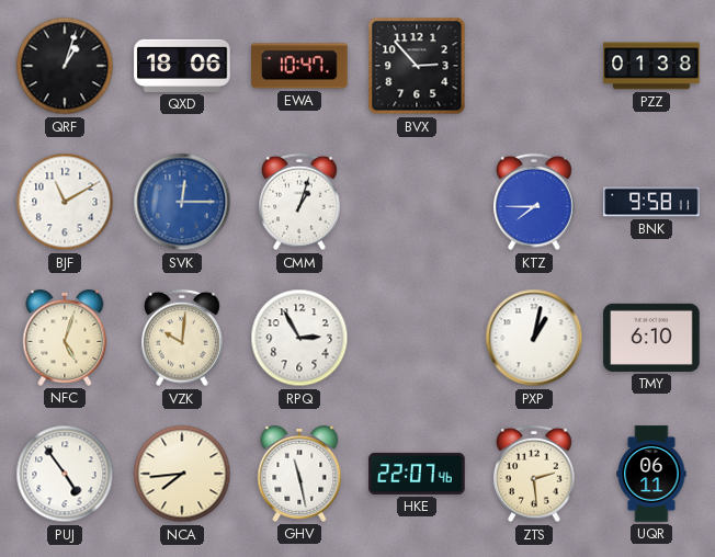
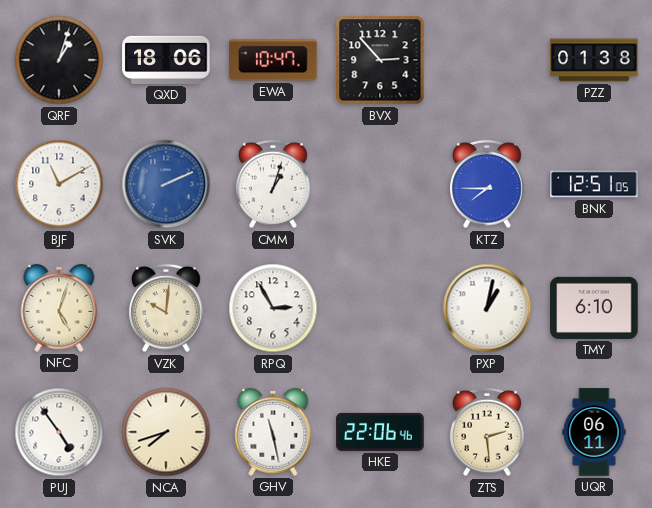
SVK: 12:15 -> 2:11 (166, 184)
BNK: 9:58 -> 12:51 (594, 184)
NCA: 7:44 -> 7:42 (166, 432)
HKE: 22:07 -> 22:06 (380, 432)
